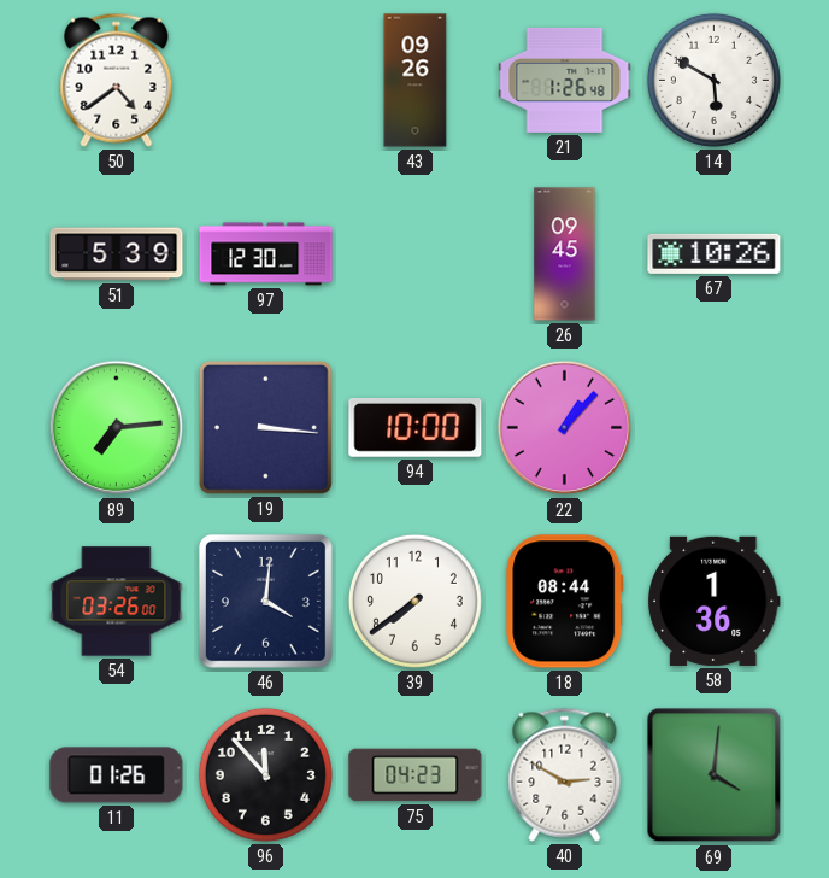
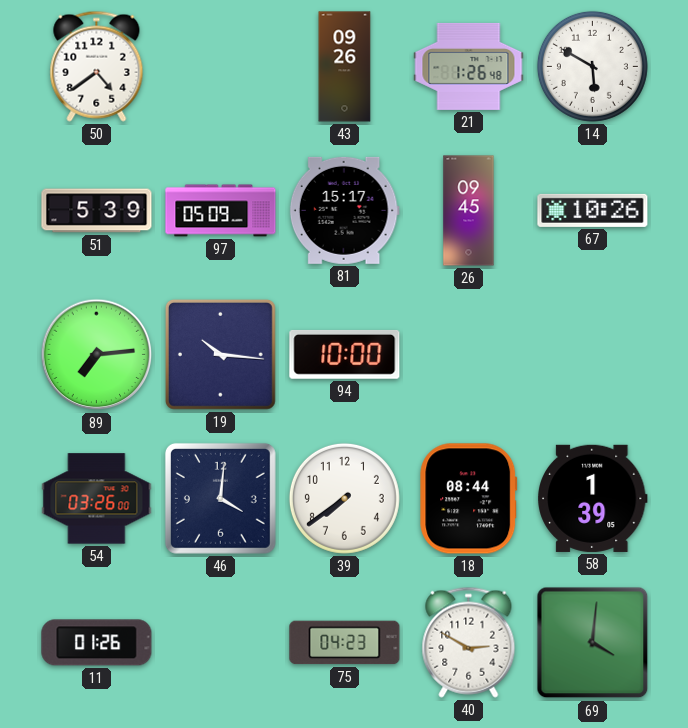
97: 12:30 -> 05:09 (221, 211)
81: none -> 15:17 (344, 210)
19: 3:16 -> 10:16 (220, 354)
22: 1:07 -> none (565, 428)
58: 1:36 -> 1:39 (593, 498)
96: 11:53 -> none (265, 774)
